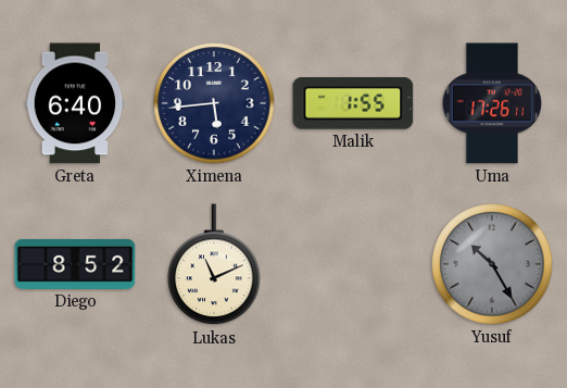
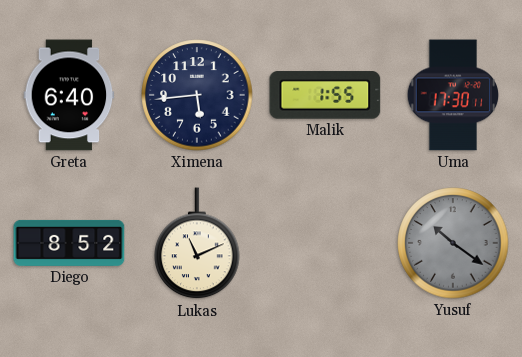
Uma: 17:26 -> 17:30 (453, 95)
Yusuf: 10:25 -> 10:21 (453, 243)
